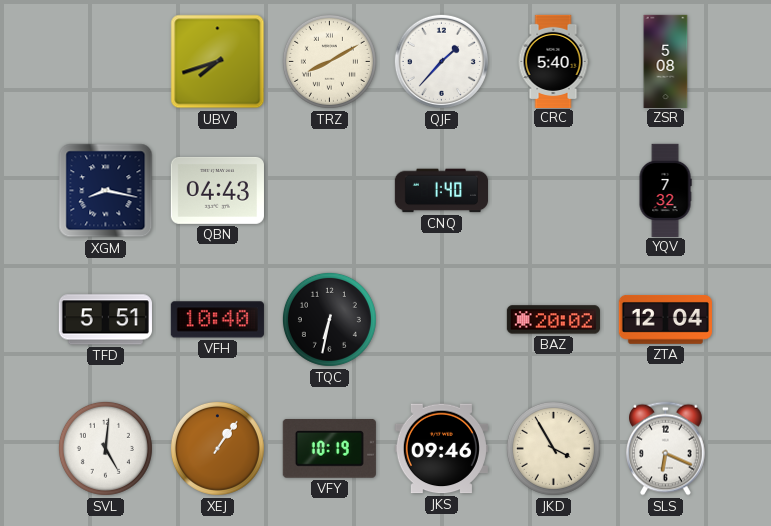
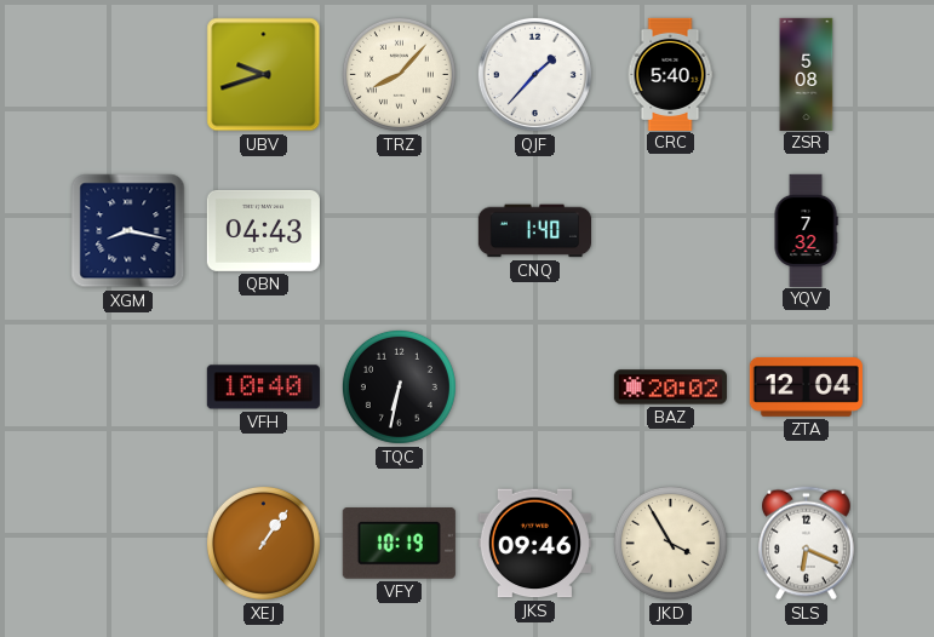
UBV: 7:42 -> 9:42 (264, 75)
TRZ: 8:10 -> 8:07 (399, 74)
TFD: 5:51 -> none (105, 320)
SVL: 5:01 -> none (105, 448)
